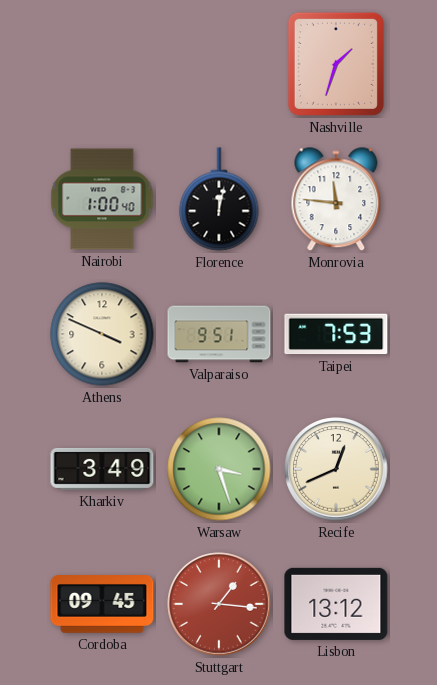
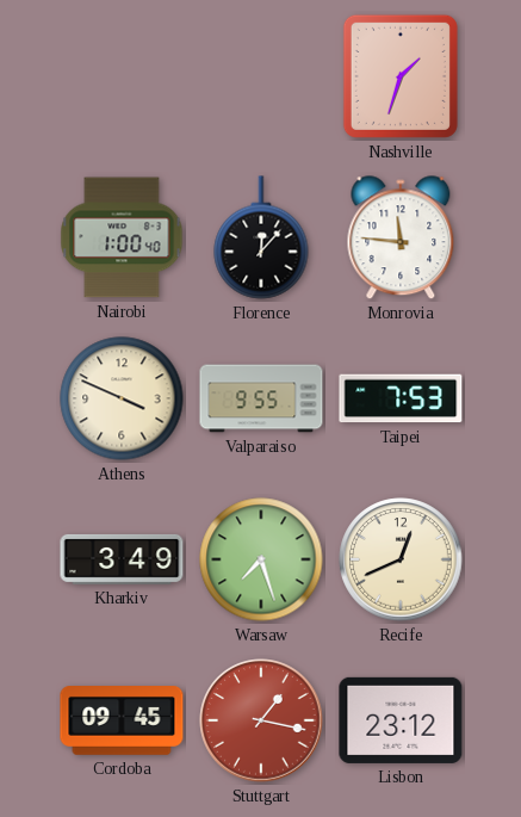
Florence: 12:02 -> 12:07 (261, 237)
Valparaiso: 9:51 -> 9:55 (261, 398)
Warsaw: 3:27 -> 7:27 (261, 559)
Stuttgart: 1:16 -> 1:17 (261, 720)
Lisbon: 13:12 -> 23:12 (401, 720)
